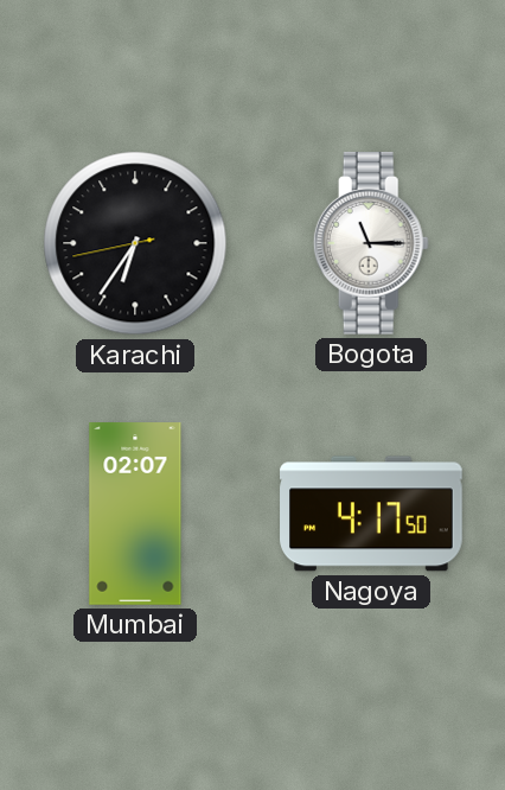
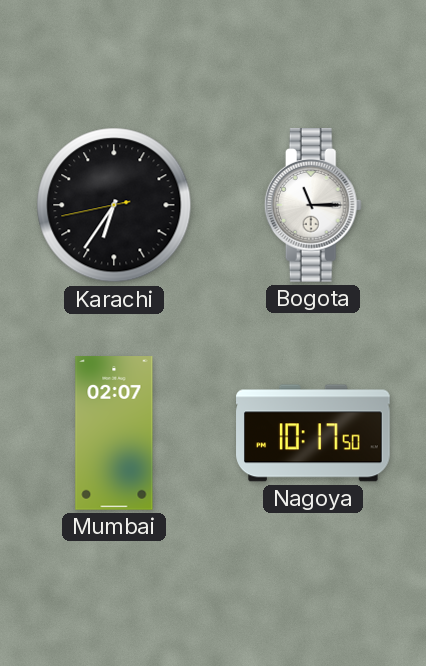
Nagoya: 4:17 -> 10:17 (313, 433)
